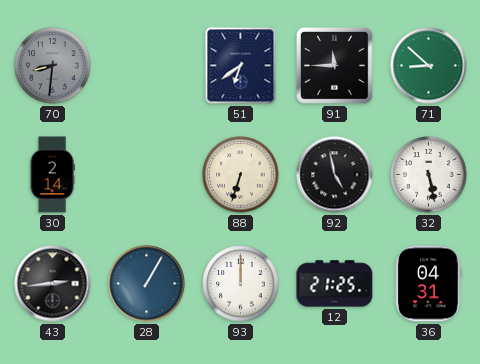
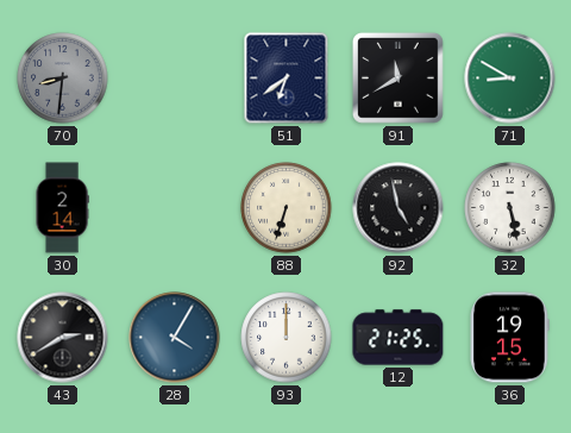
91: 11:45 -> 11:40 (399, 79)
71: 8:52 -> 8:50 (510, 79)
43: 2:44 -> 2:40 (63, 338)
28: 1:05 -> 4:05 (175, 338)
36: 04:31 -> 19:15 (509, 338)
